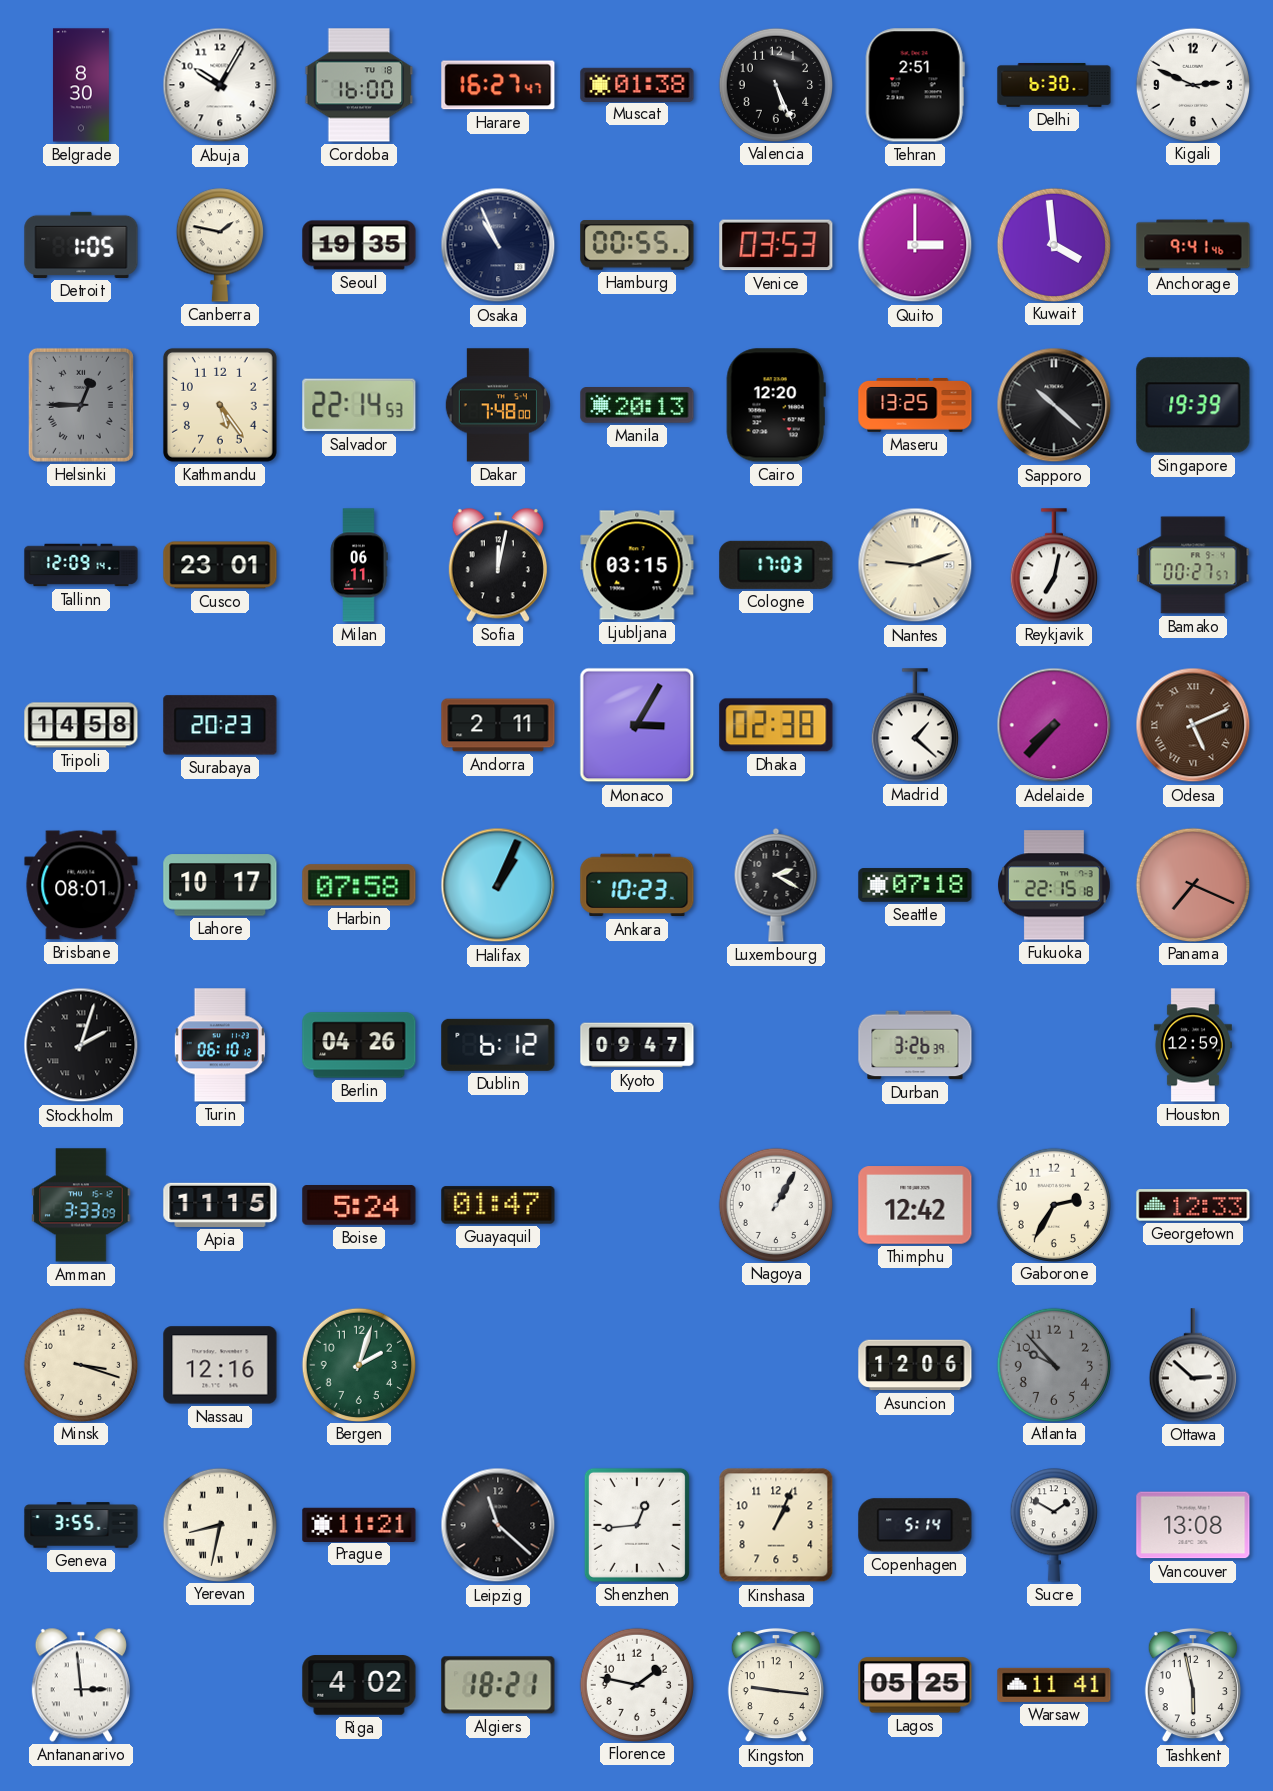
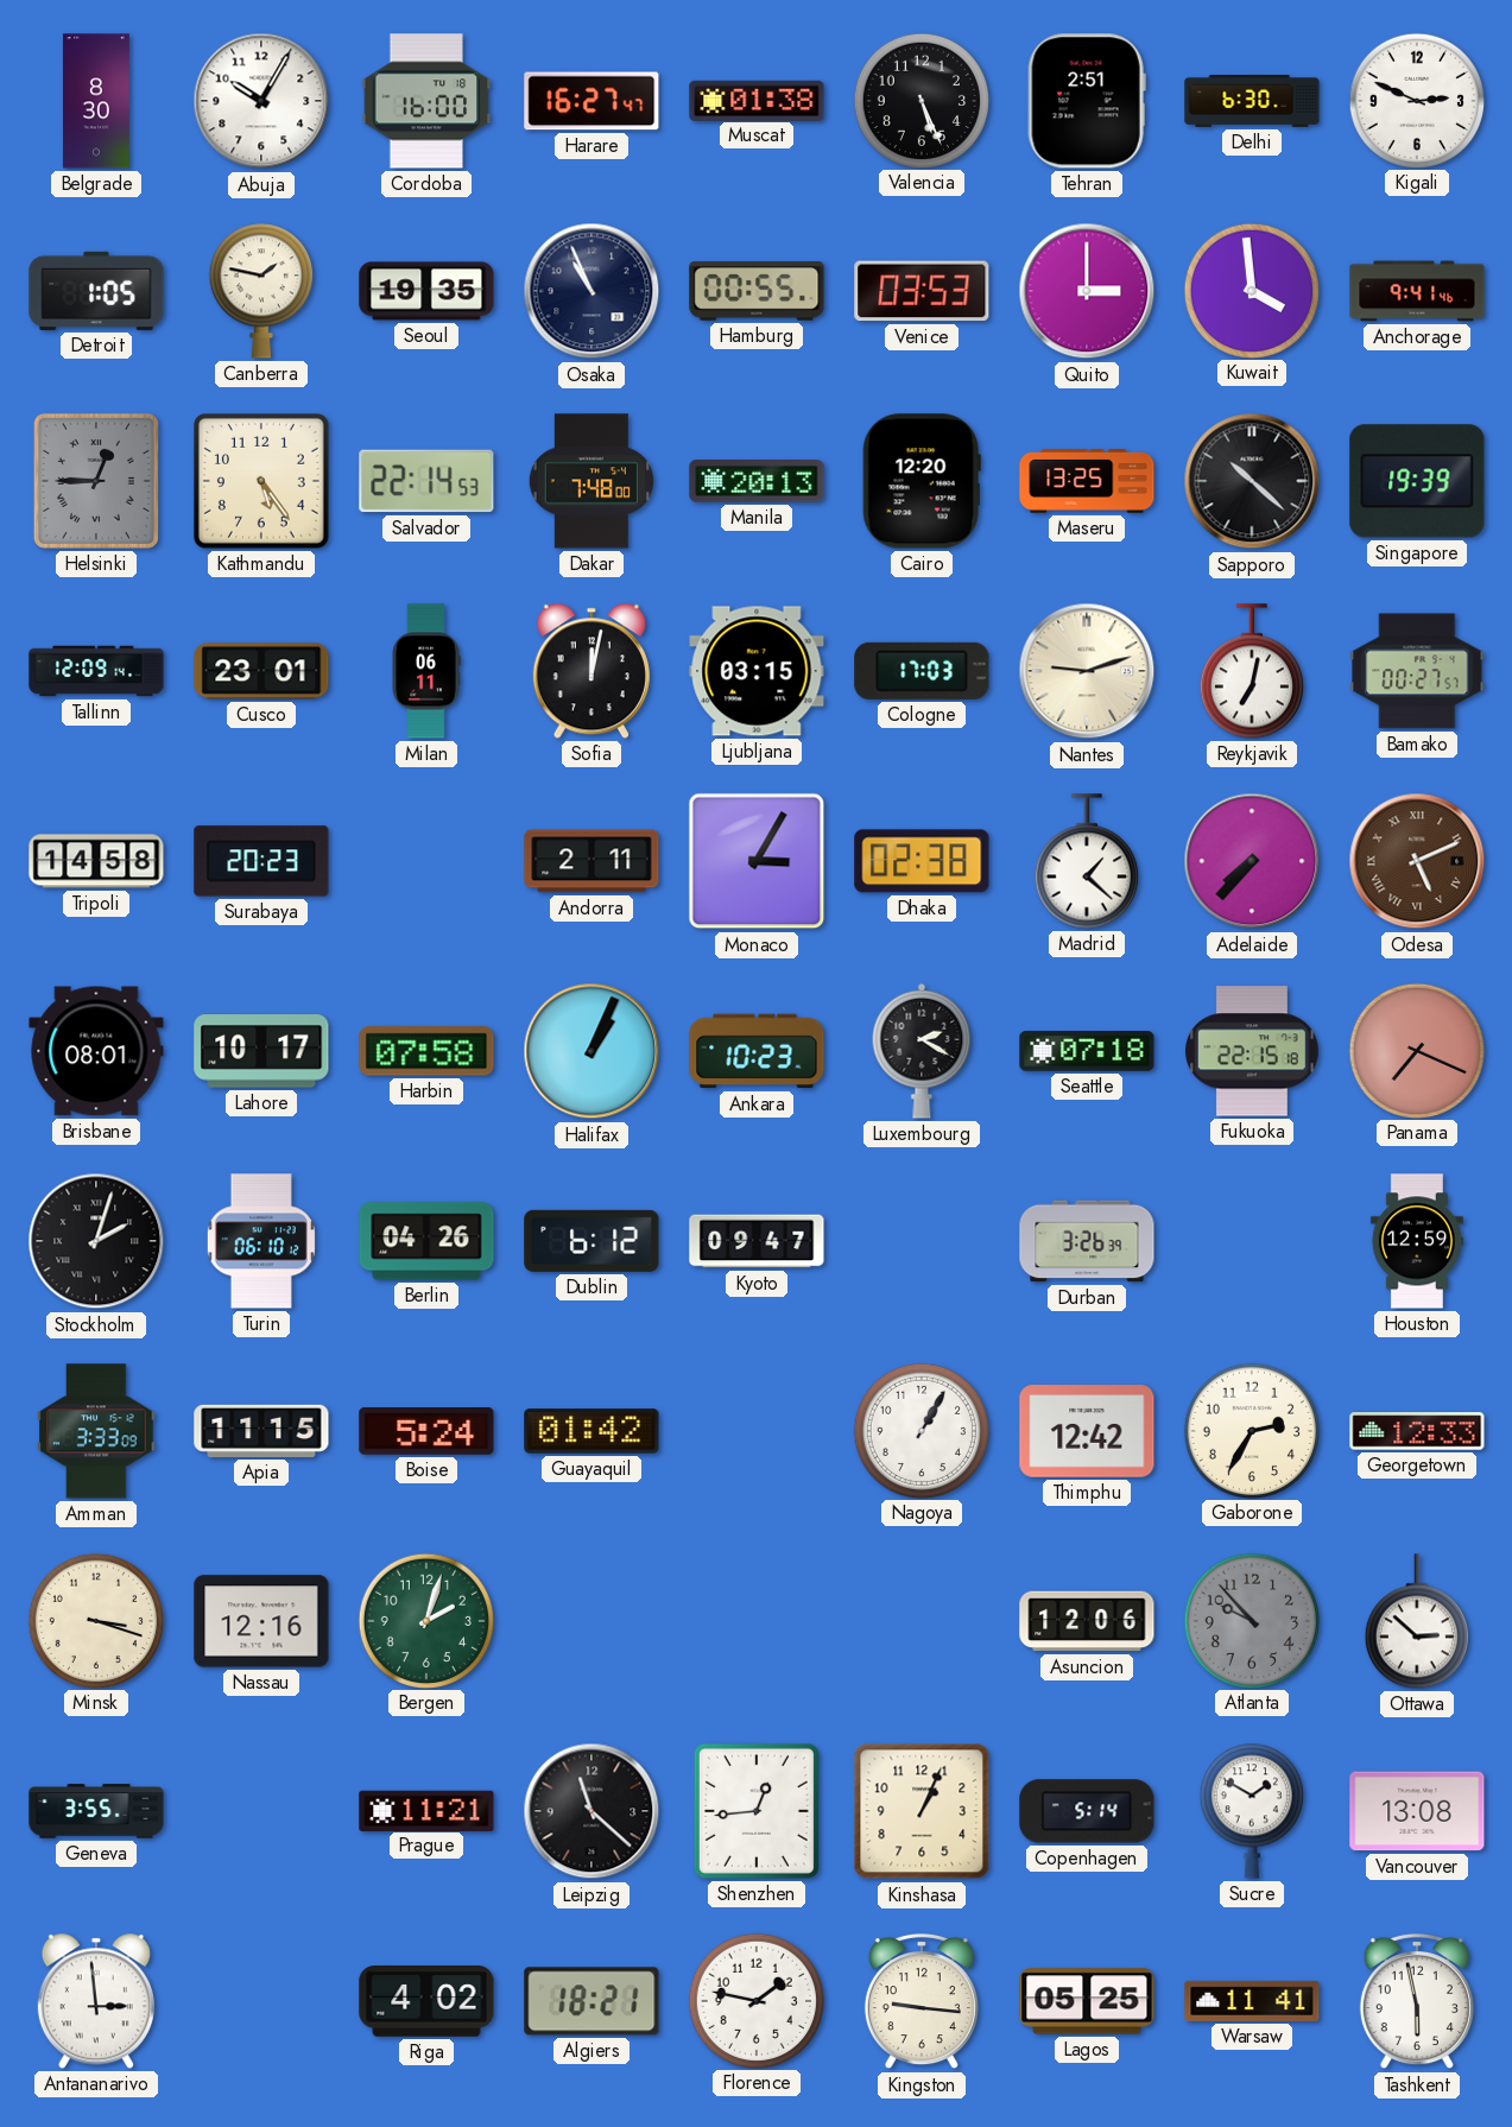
Guayaquil: 01:47 -> 01:42 (591, 1431)
Yerevan: 8:32 -> none (219, 1524)
